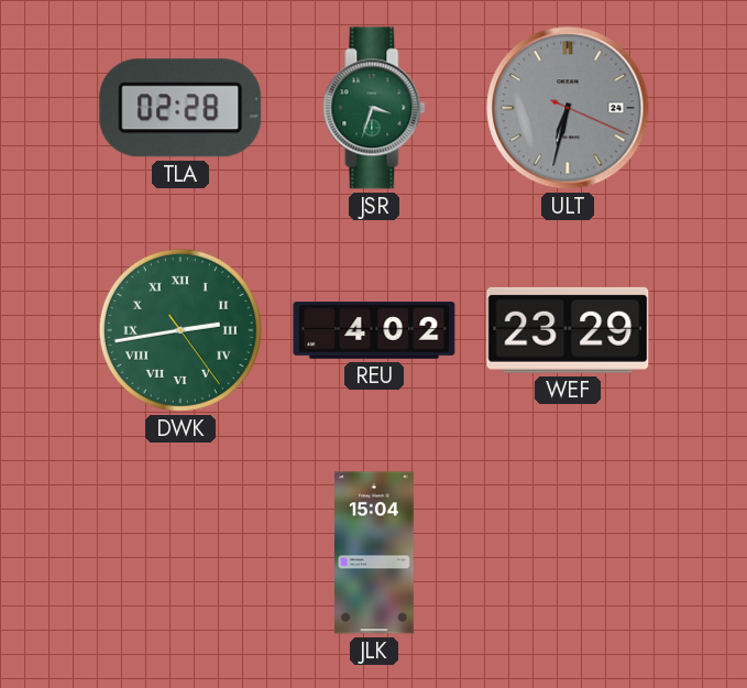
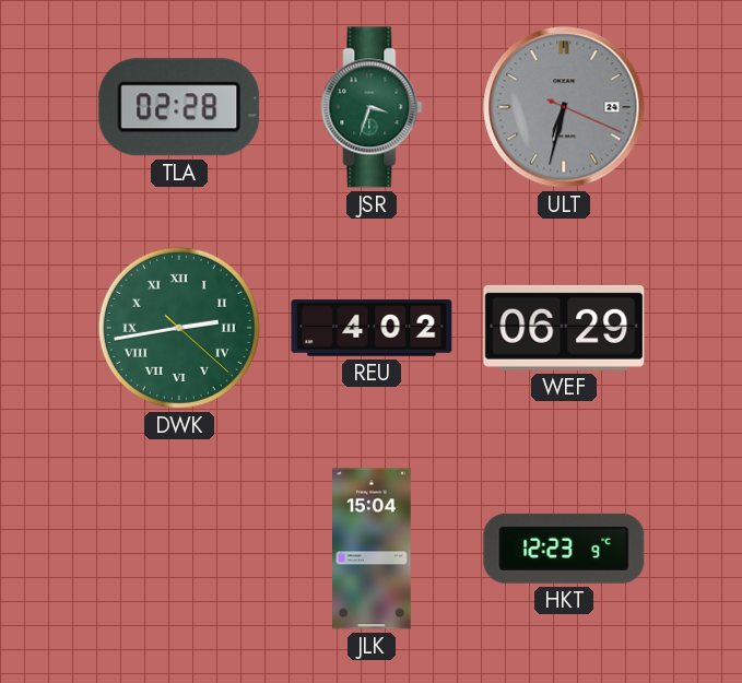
DWK: 2:43:24 -> 2:43:22 (179, 328)
WEF: 23:29 -> 06:29 (564, 328)
HKT: none -> 12:23 (564, 549)
